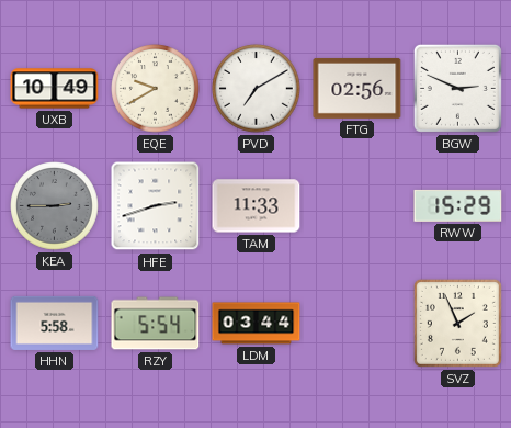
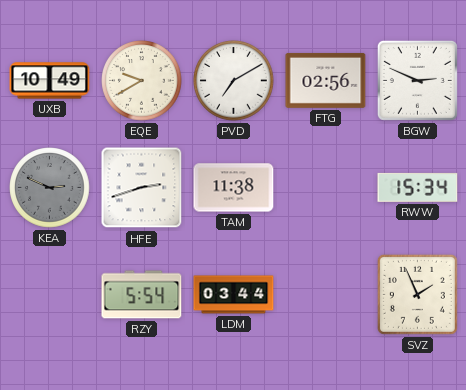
KEA: 2:45 -> 2:49 (50, 188)
TAM: 11:33 -> 11:38 (234, 188)
RWW: 15:29 -> 15:34 (418, 187)
HHN: 5:58 -> none (55, 323)
